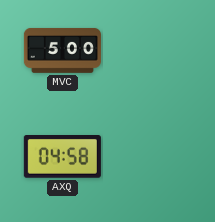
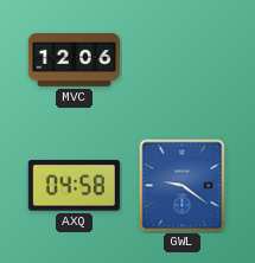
MVC: 5:00 -> 12:06 (74, 59)
GWL: none -> 9:21 (183, 186)
